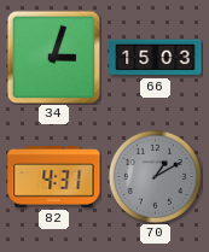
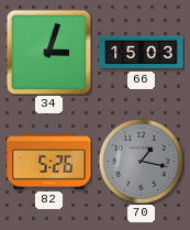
82: 4:31 -> 5:26 (49, 162)
70: 1:10 -> 1:17 (141, 161)
